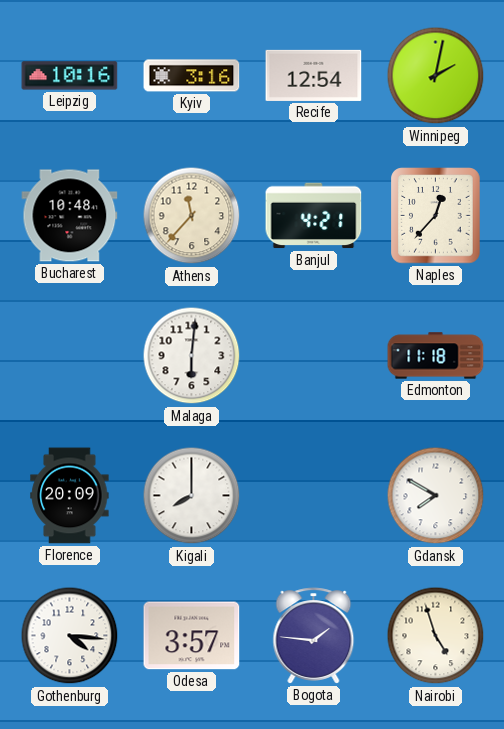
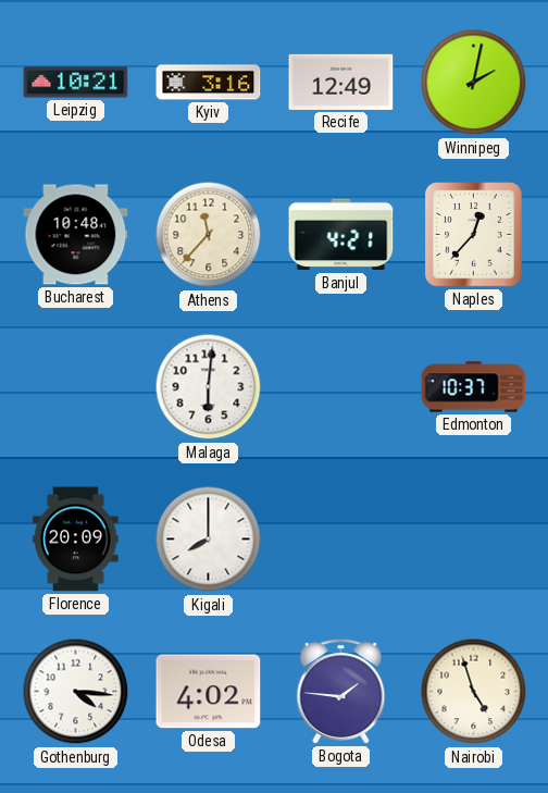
Leipzig: 10:16 -> 10:21 (76, 83)
Recife: 12:54 -> 12:49 (341, 82)
Edmonton: 11:18 -> 10:37 (474, 387)
Gdansk: 7:50 -> none (436, 496)
Odesa: 3:57 -> 4:02 (209, 692)
